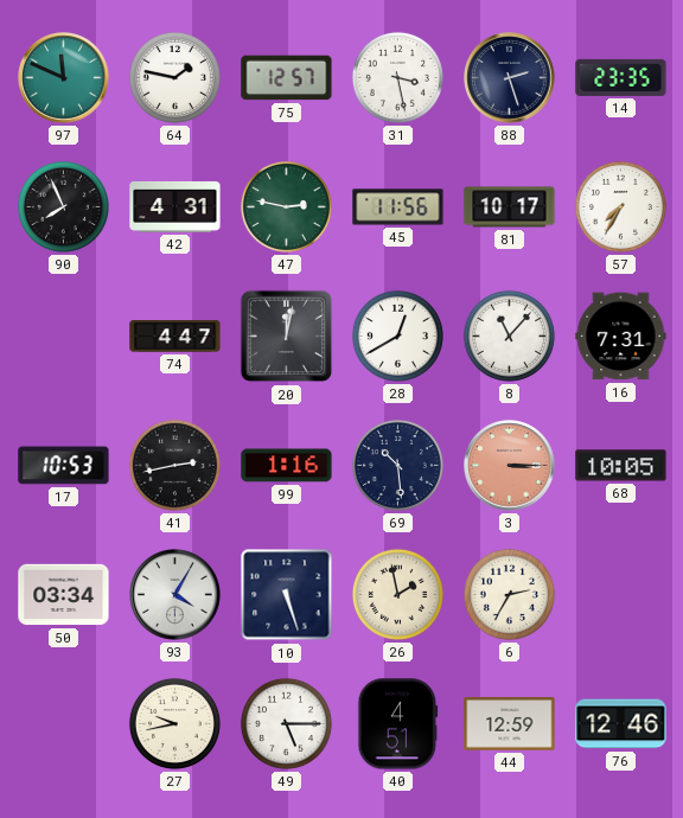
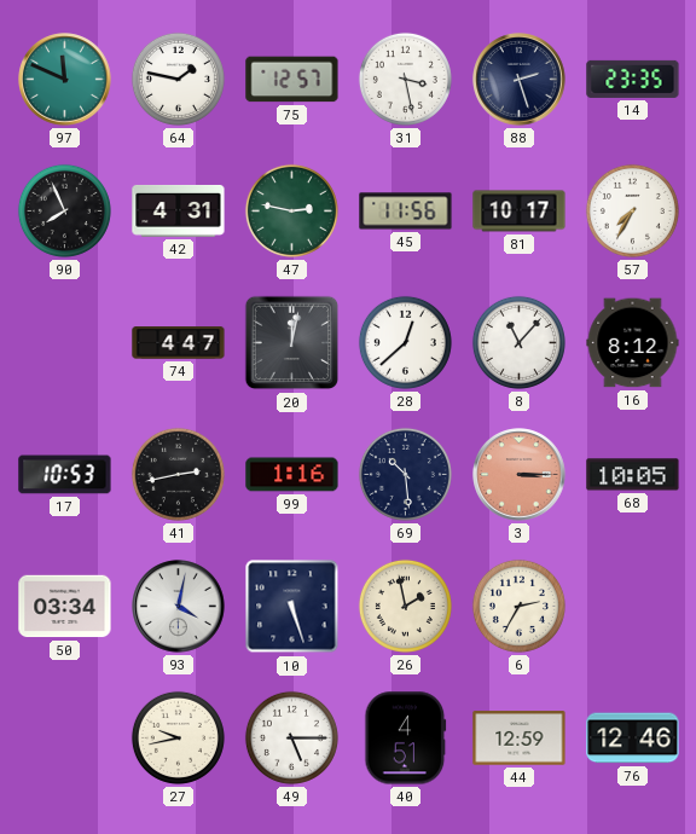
28: 12:40 -> 12:38 (405, 342)
16: 7:31 -> 8:12 (633, 343)
93: 4:05 -> 4:02 (179, 607)
